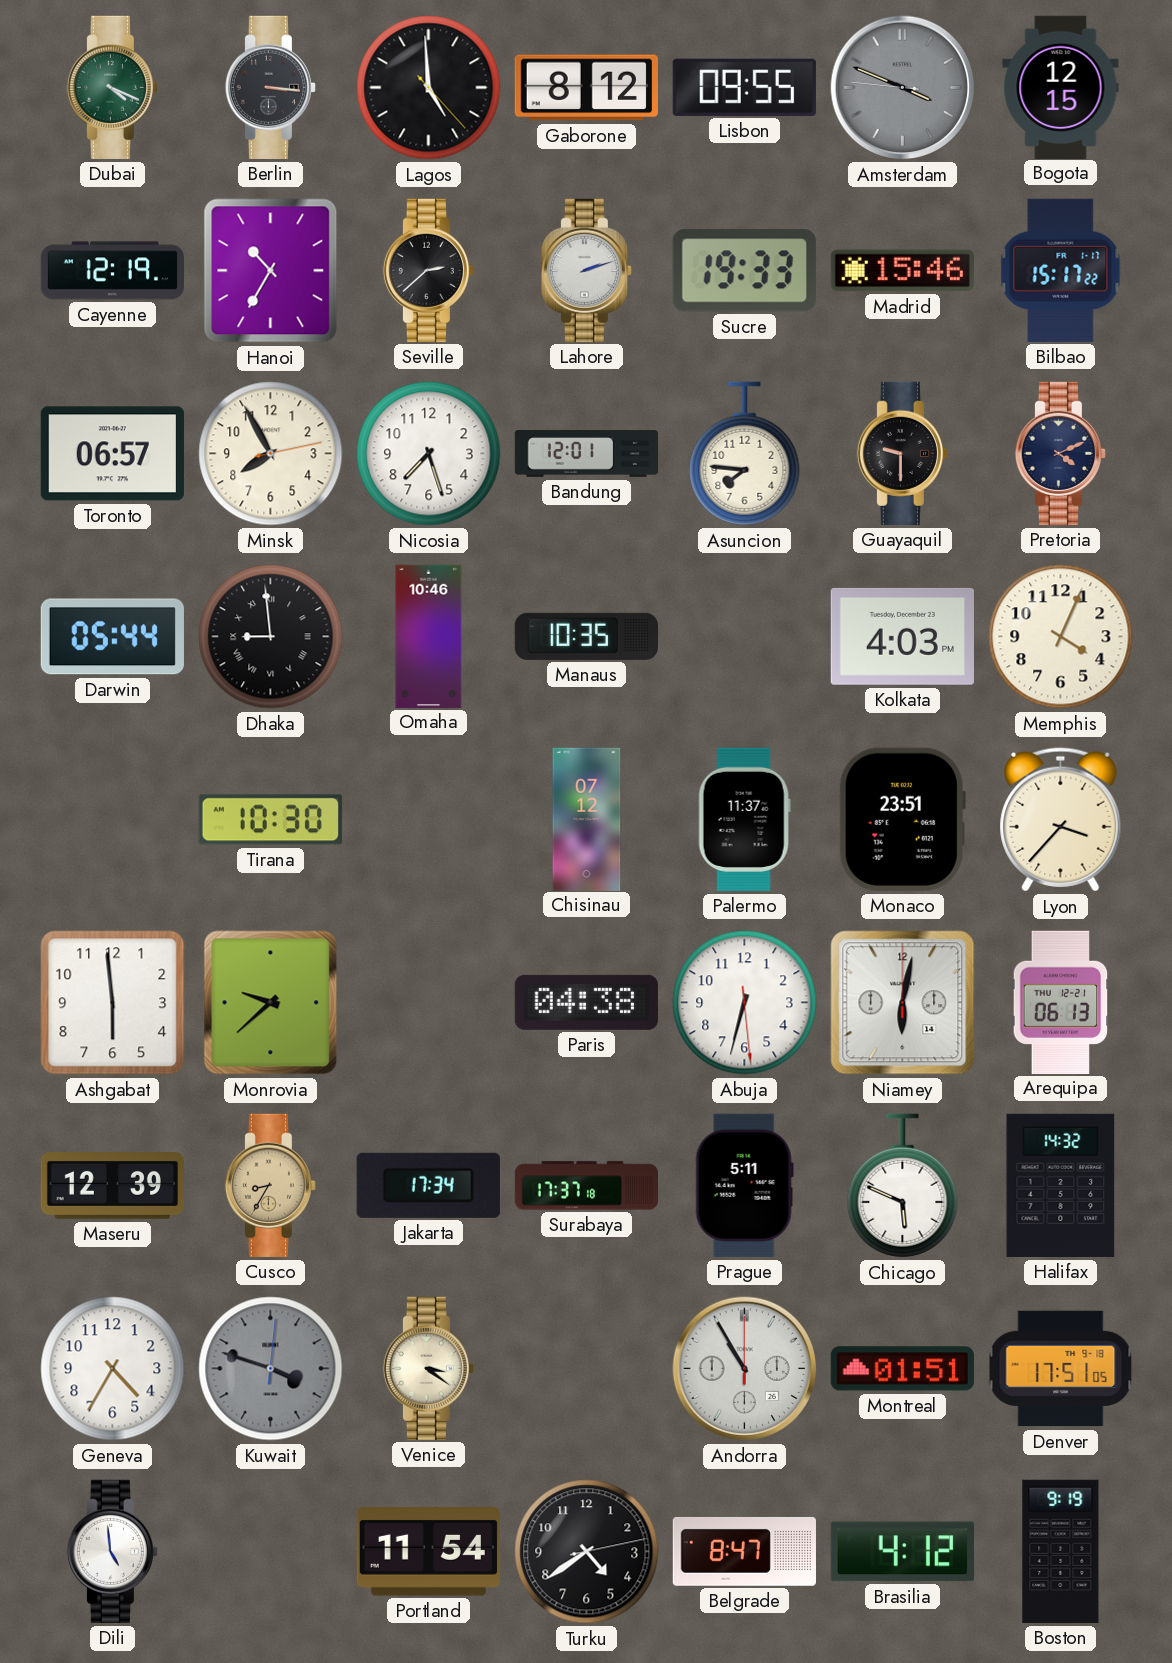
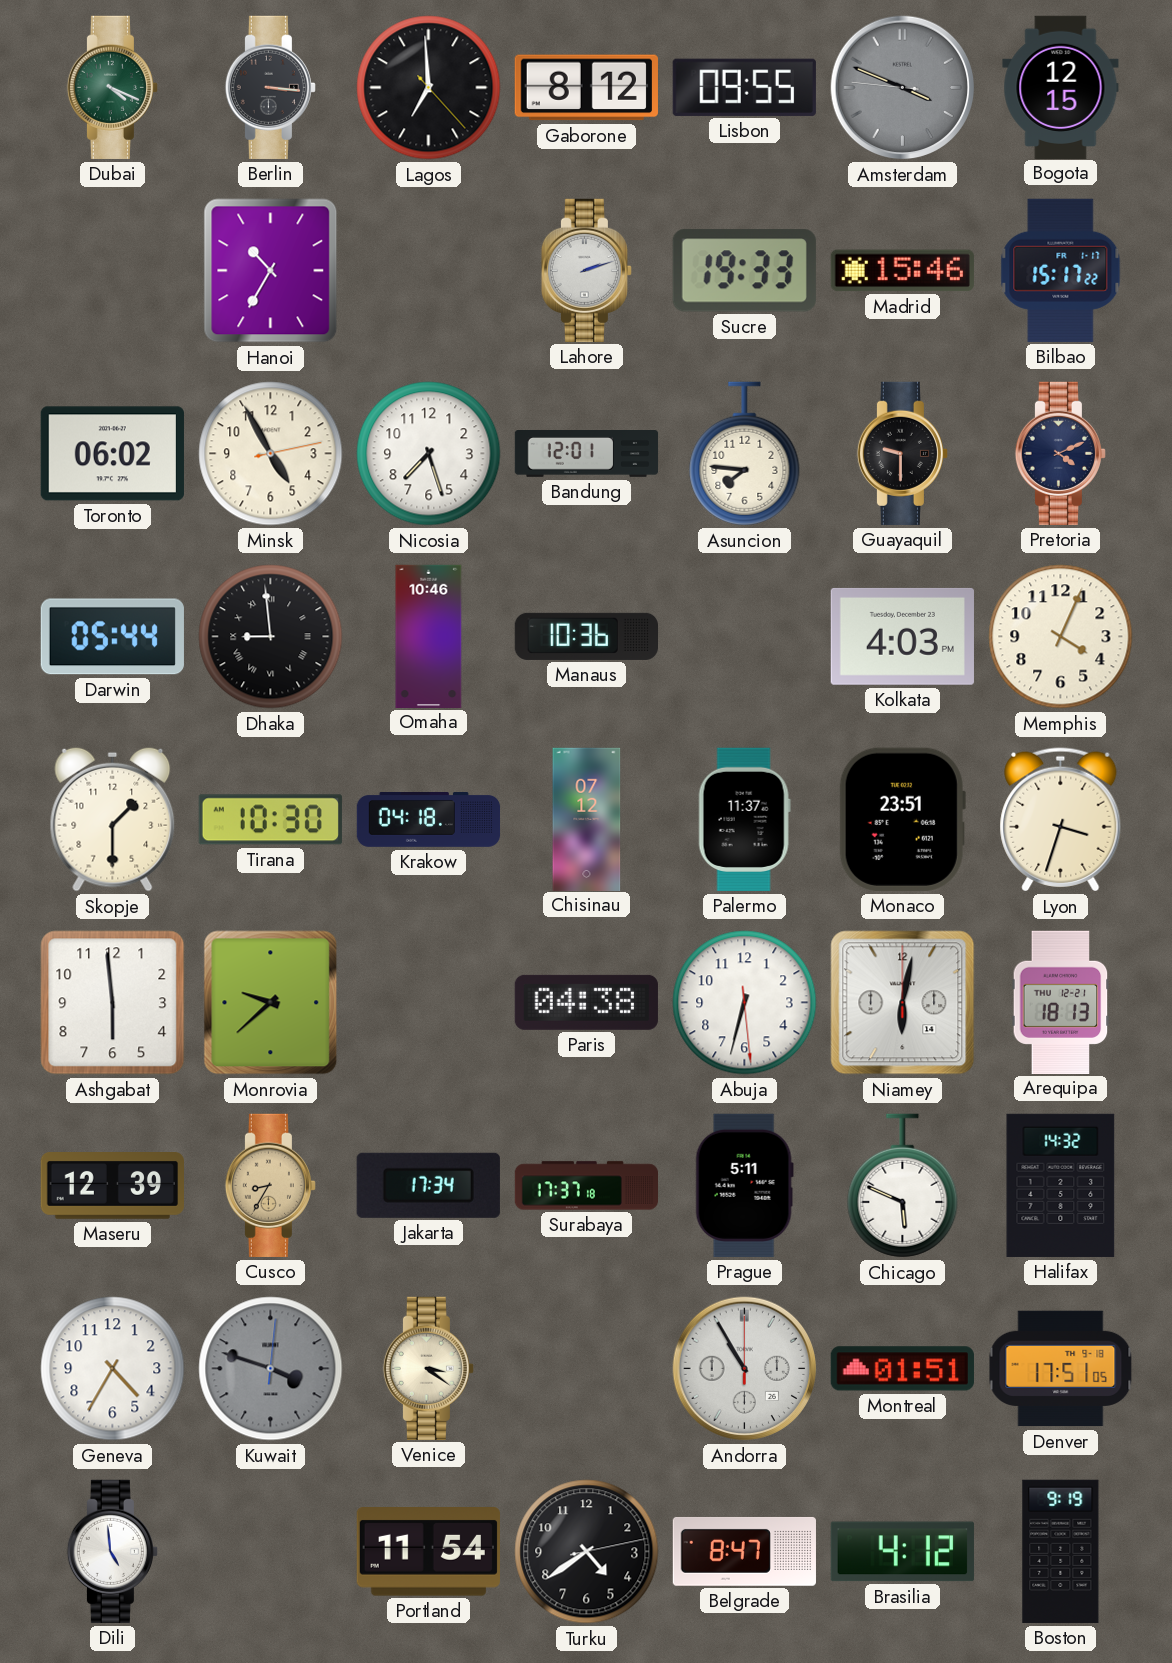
Lagos: 4:59 -> 6:59 (429, 88)
Cayenne: 12:19 -> none (112, 271)
Seville: 2:38 -> none (428, 270)
Toronto: 06:57 -> 06:02 (112, 454)
Minsk: 7:55 -> 4:55 (271, 454)
Manaus: 10:35 -> 10:36 (586, 636)
Skopje: none -> 1:30 (113, 819)
Krakow: none -> 04:18 (429, 820)
Lyon: 3:37 -> 3:33 (1061, 820)
Arequipa: 06:13 -> 18:13 (1061, 1002)
